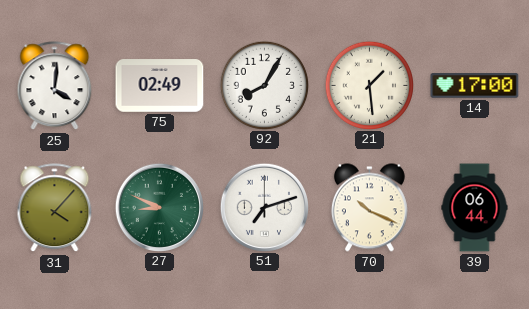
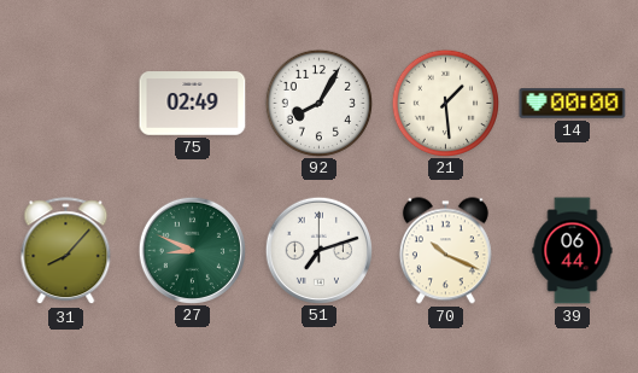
25: 4:01 -> none (55, 86)
14: 17:00 -> 00:00 (573, 104)
31: 4:07 -> 8:07 (66, 251)
